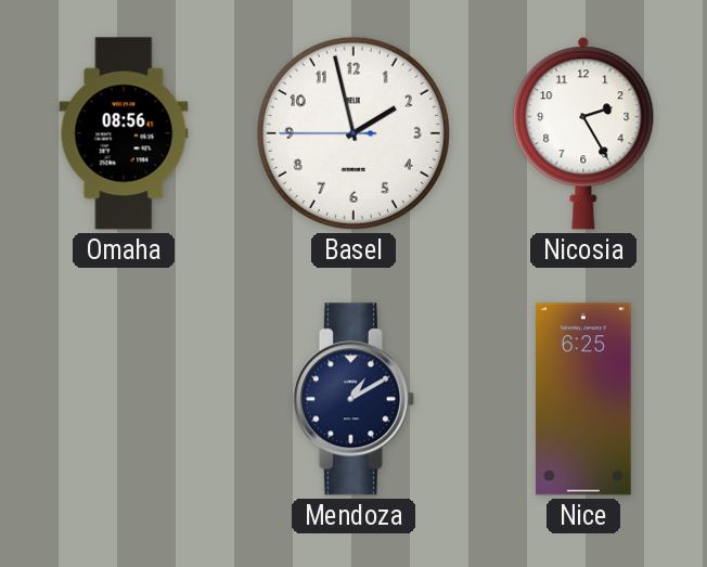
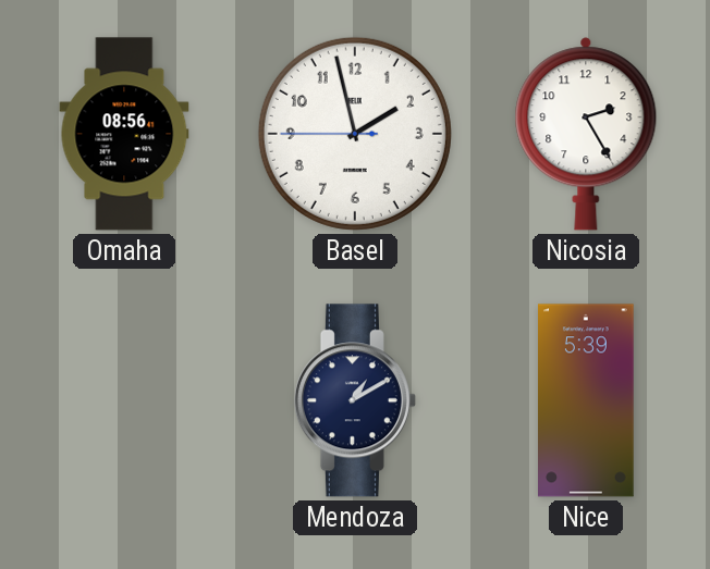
Nice: 6:25 -> 5:39 (586, 400)
